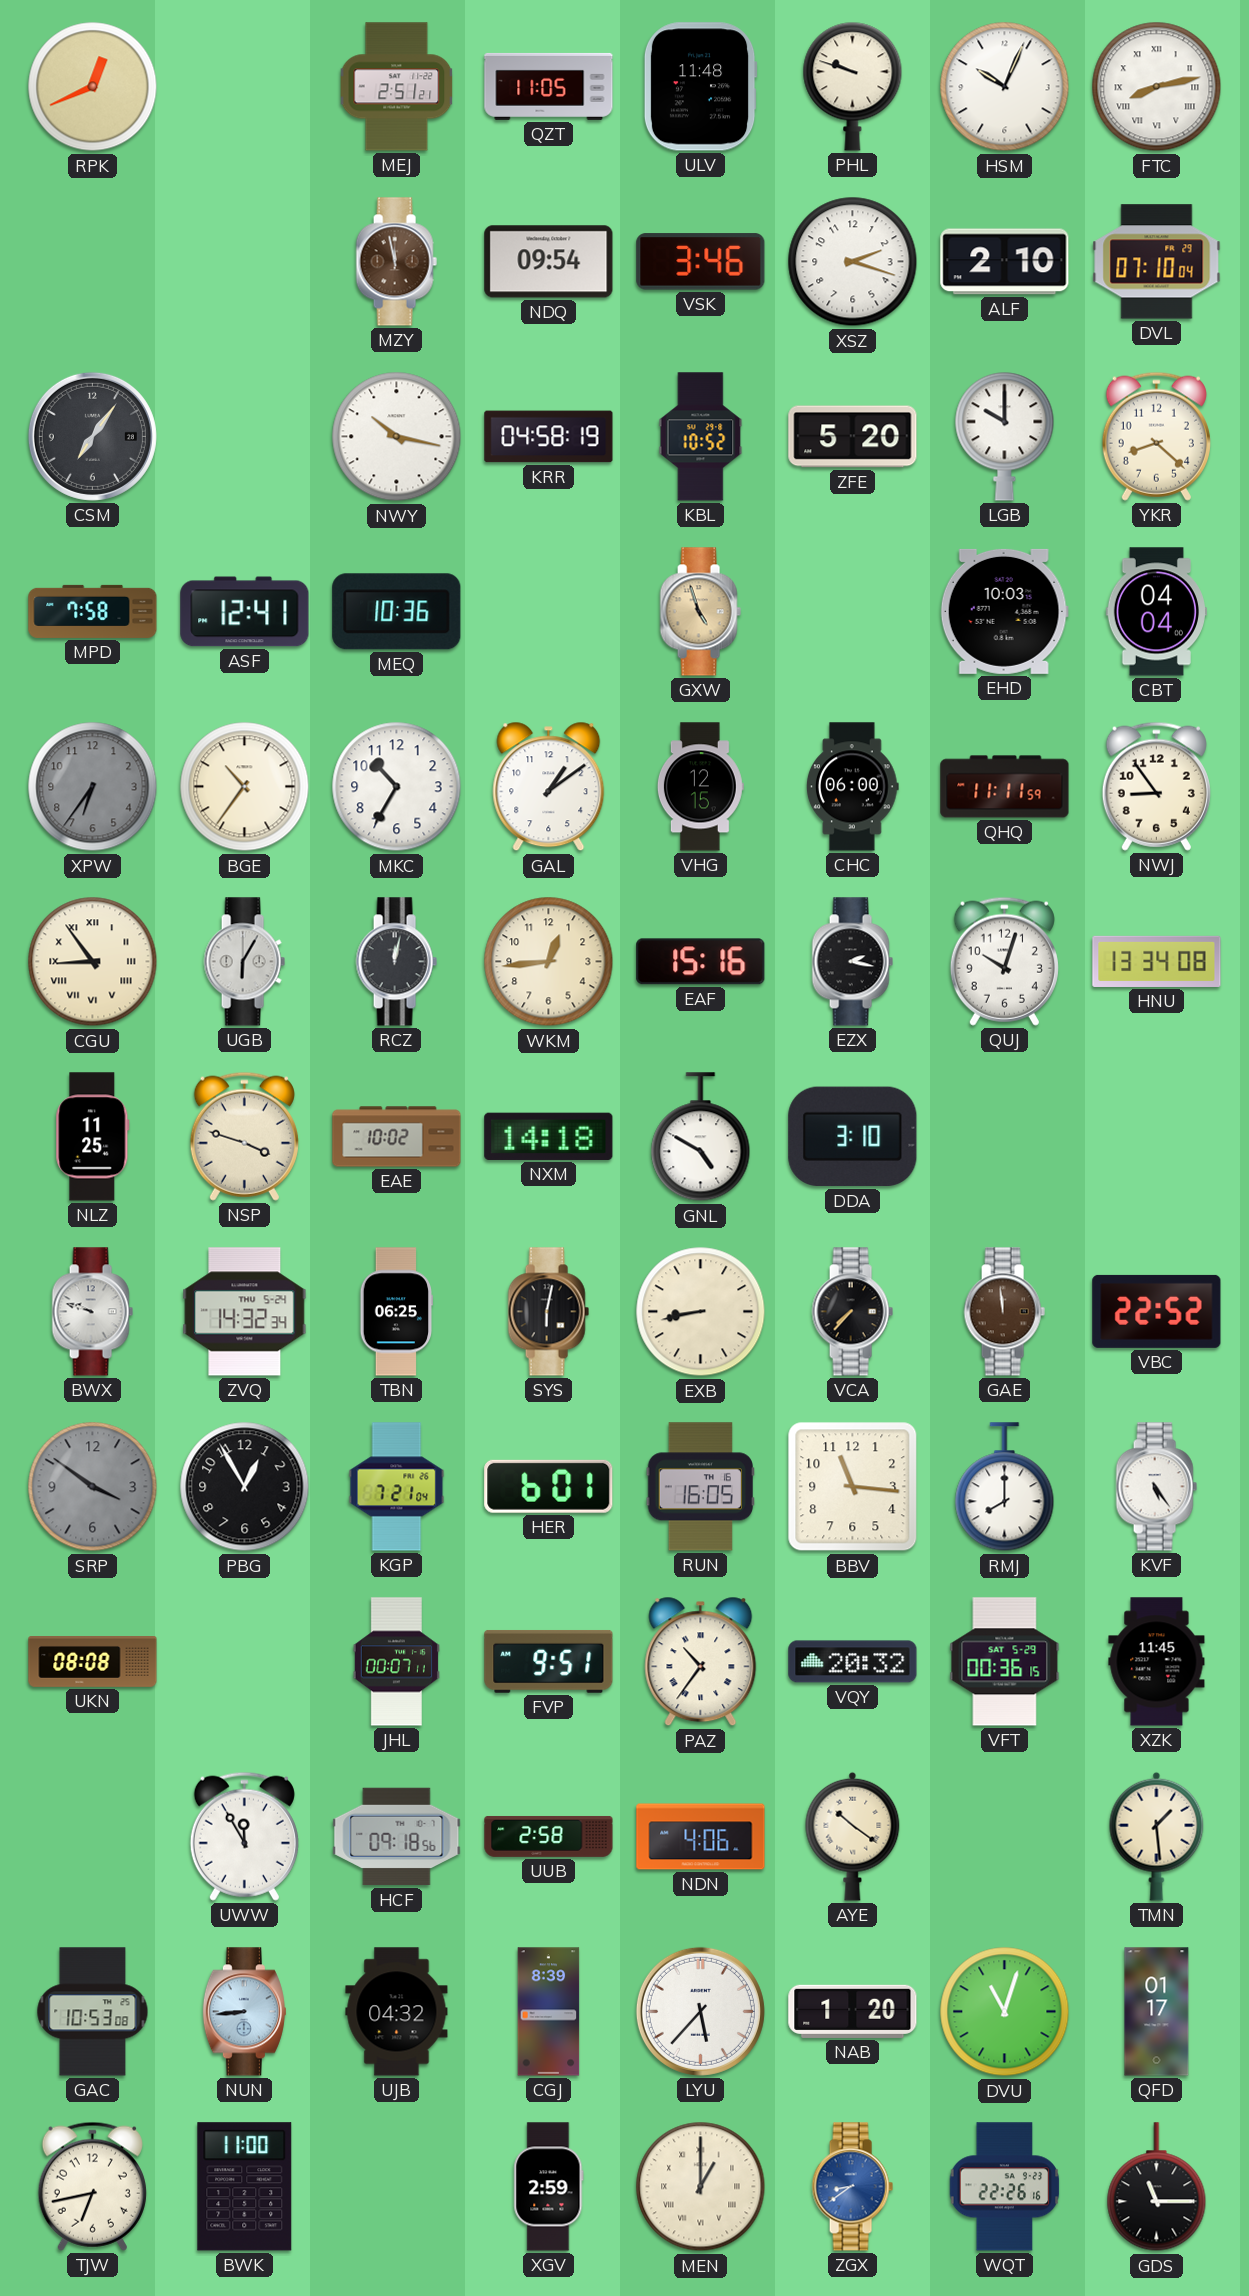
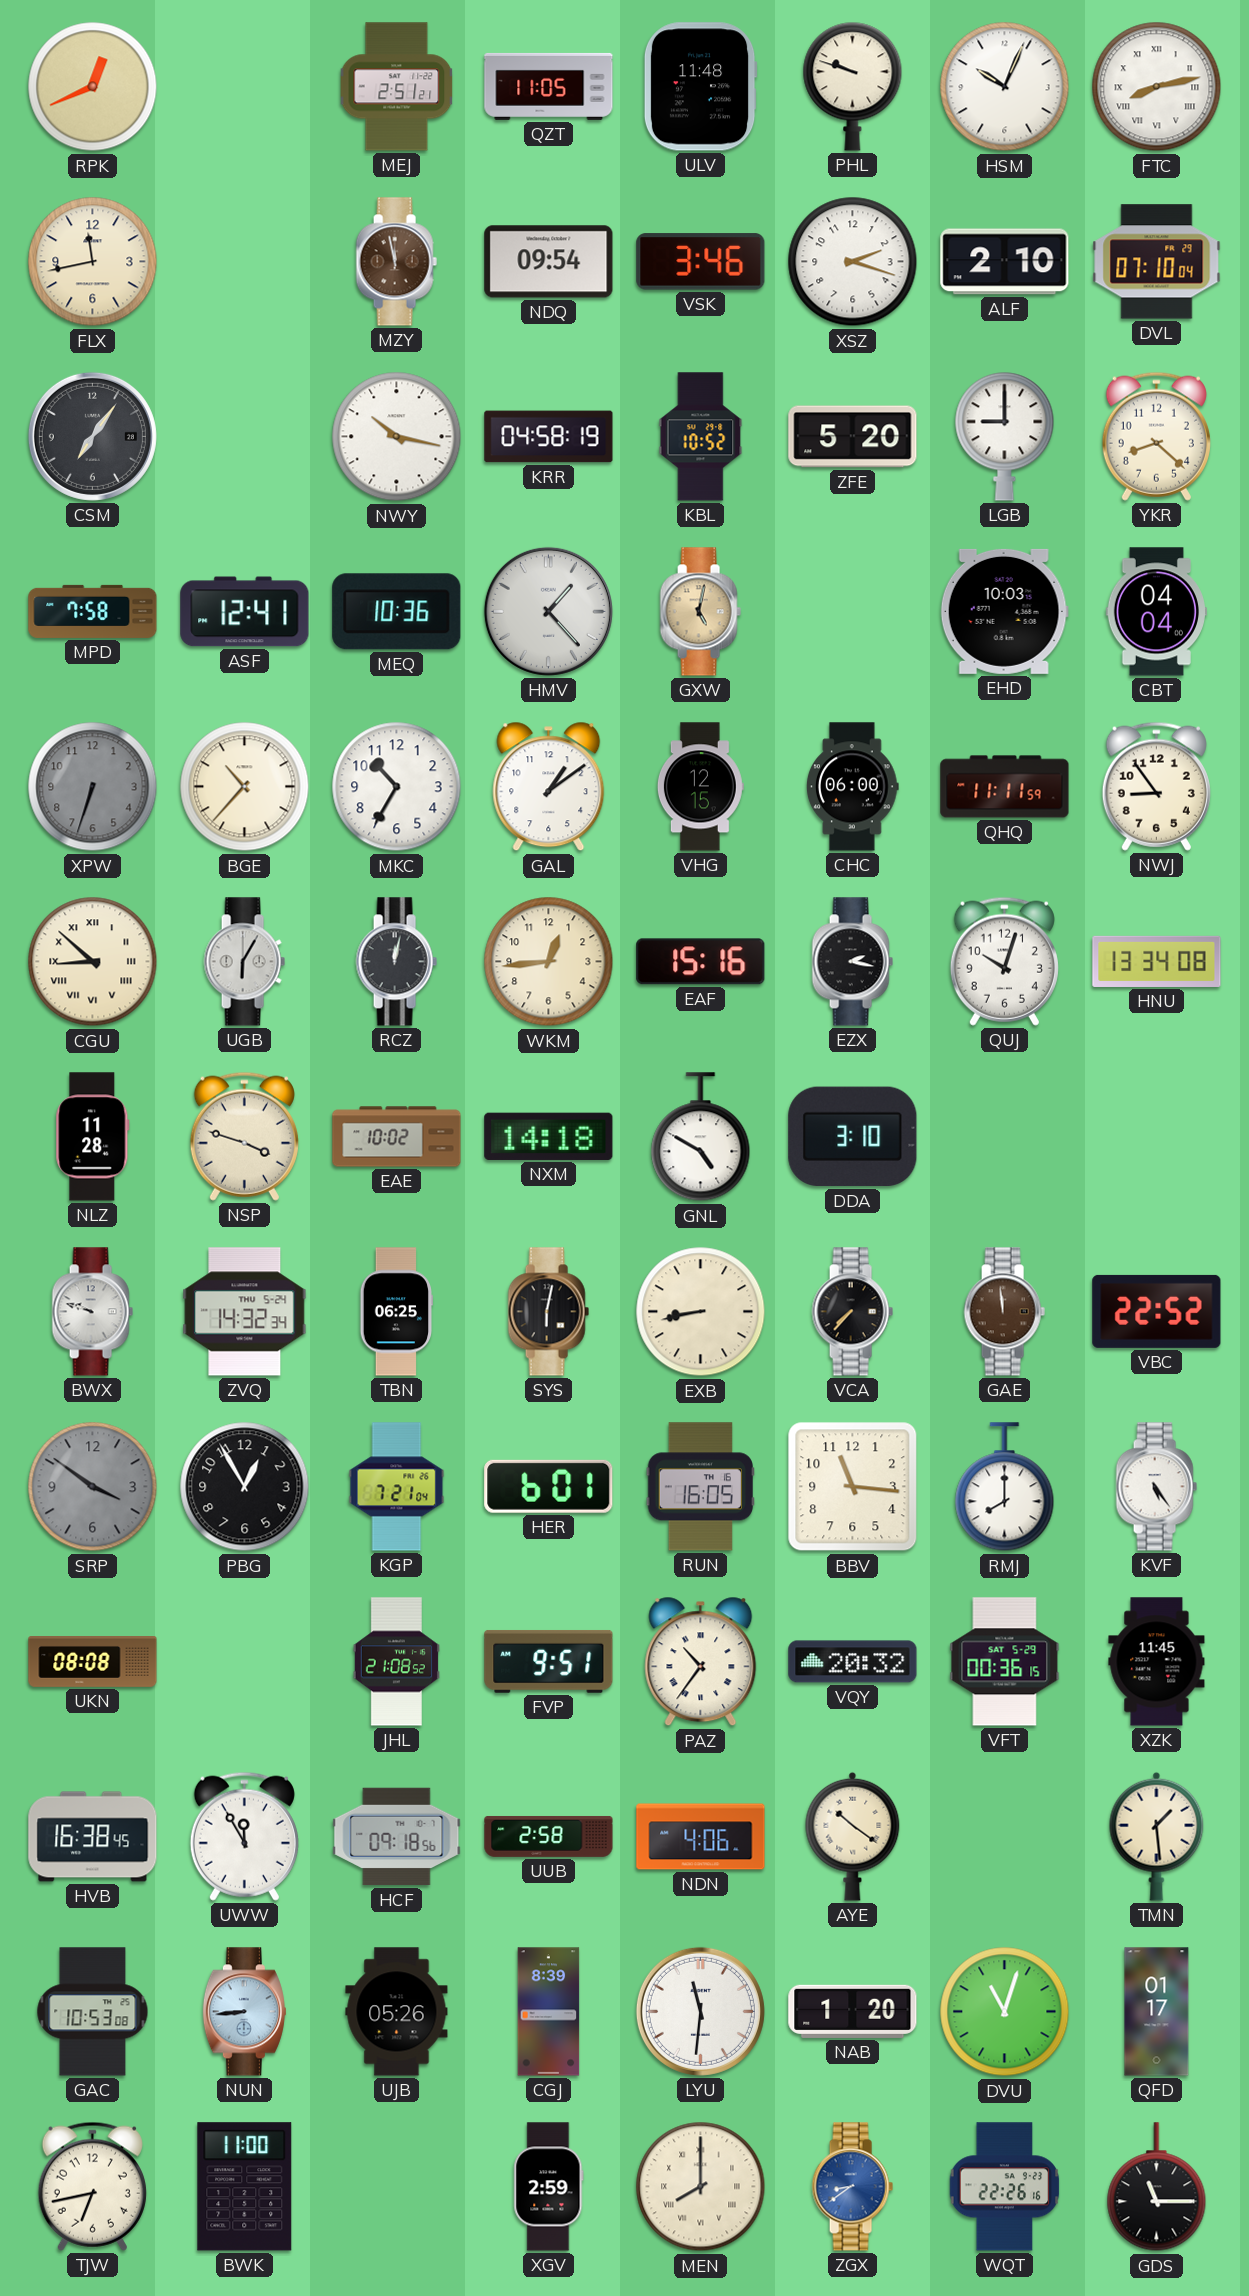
FLX: none -> 11:43 (93, 262)
LGB: 10:00 -> 9:00 (1005, 436)
HMV: none -> 1:23 (548, 611)
GXW: 4:57 -> 5:02 (700, 612)
XPW: 6:36 -> 6:33 (93, 787)
BGE: 10:36 -> 10:37 (245, 787)
CGU: 8:54 -> 8:52 (93, 962)
NLZ: 11:25 -> 11:28 (93, 1137)
JHL: 00:07 -> 21:08 (396, 1662)
HVB: none -> 16:38 (93, 1837)
UJB: 04:32 -> 05:26 (397, 2012)
LYU: 5:37 -> 11:31 (700, 2011)
MEN: 1:00 -> 8:00 (701, 2187)
